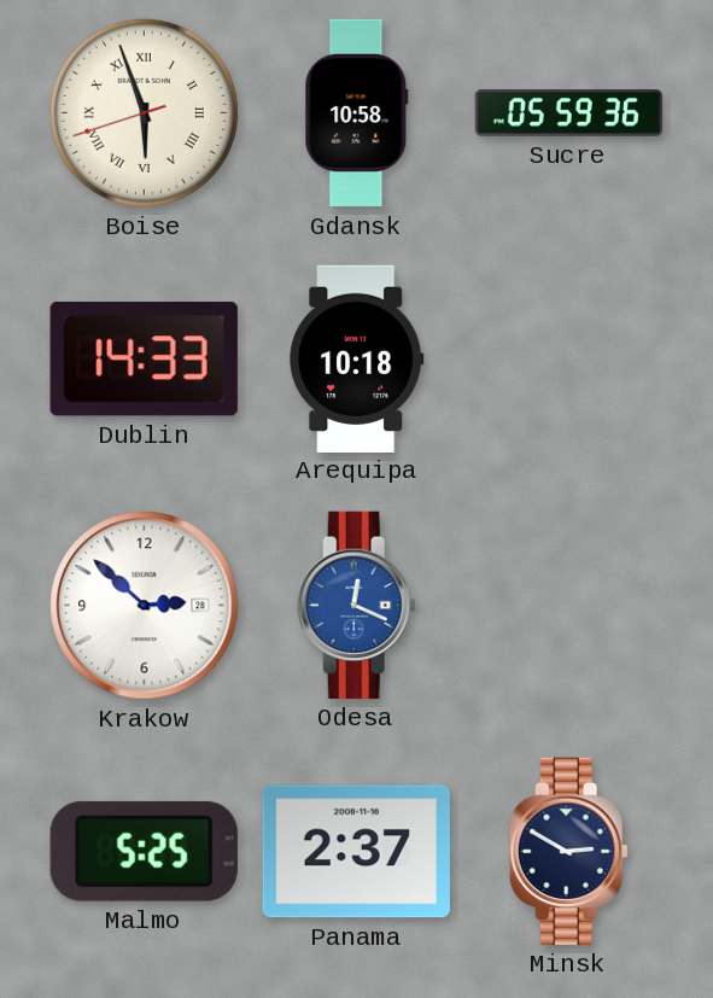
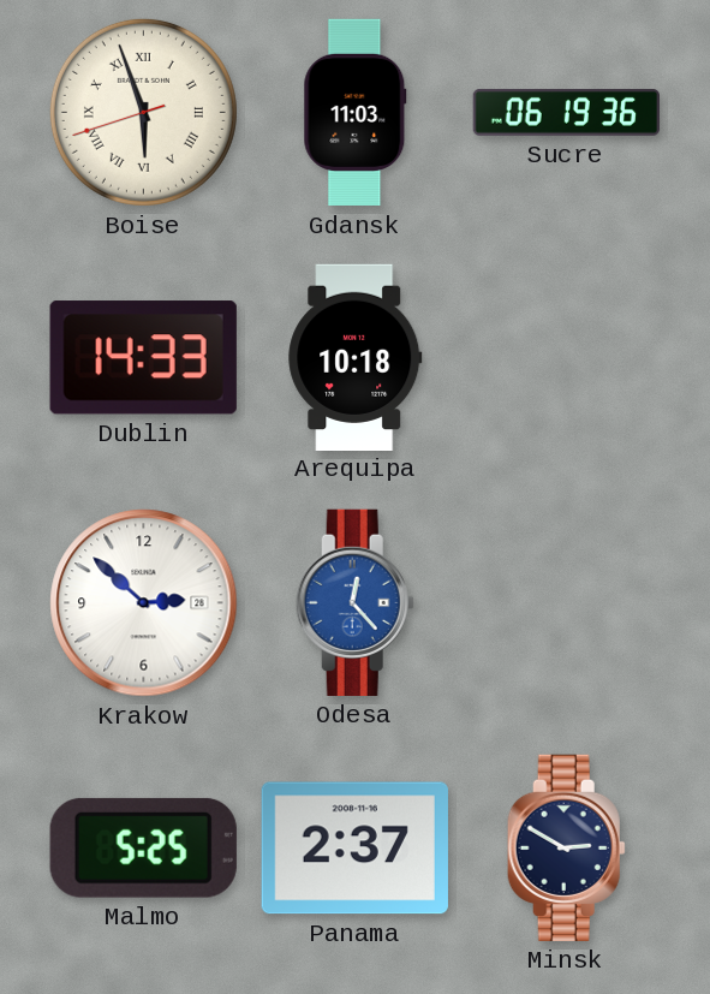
Gdansk: 10:58 -> 11:03 (356, 113)
Sucre: 05:59 -> 06:19 (566, 113)
Odesa: 12:19 -> 12:23 (354, 602)
